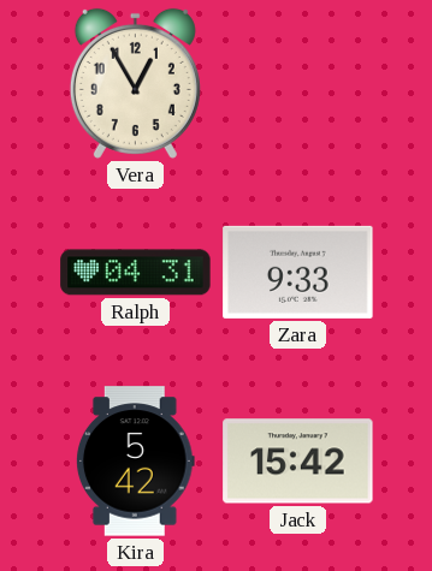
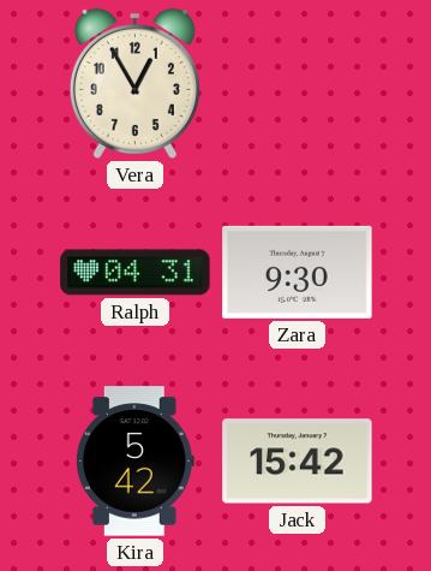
Zara: 9:33 -> 9:30 (298, 272)
